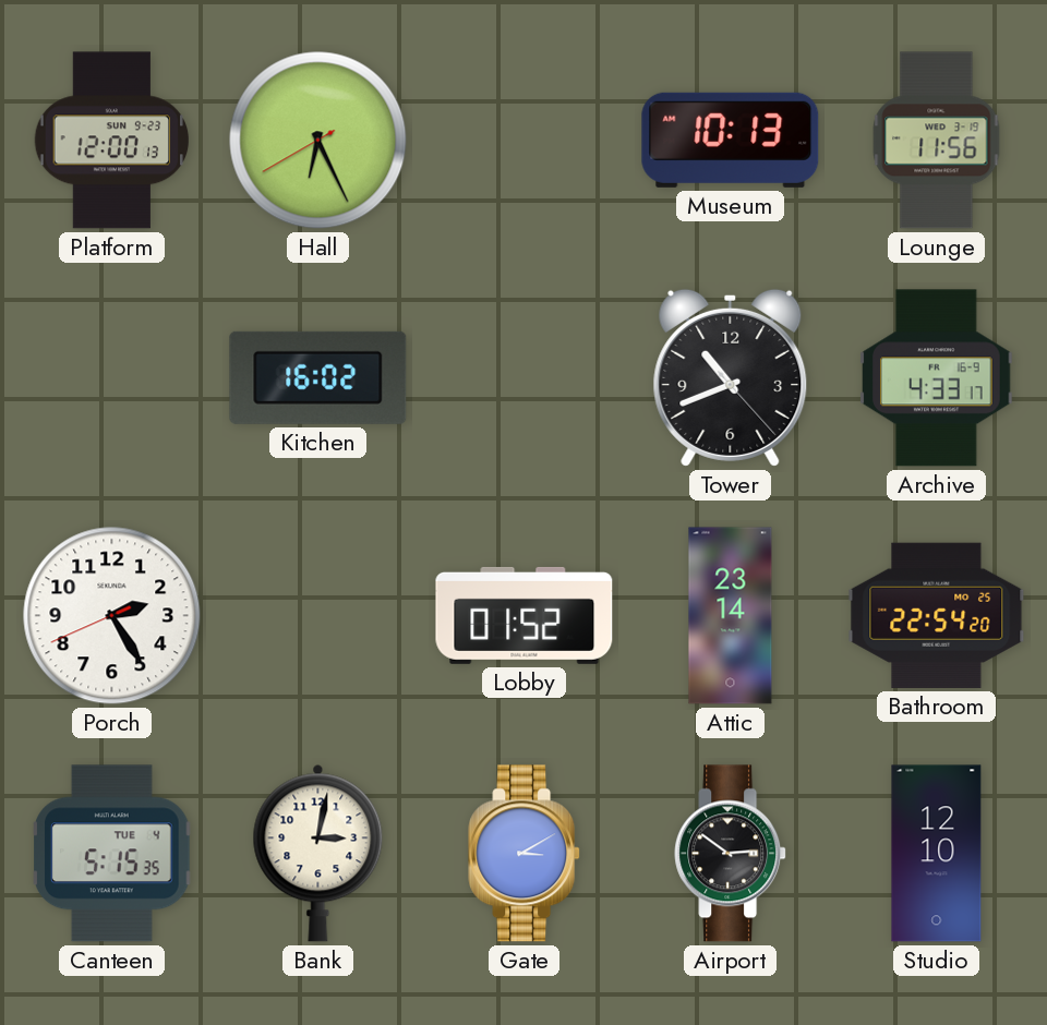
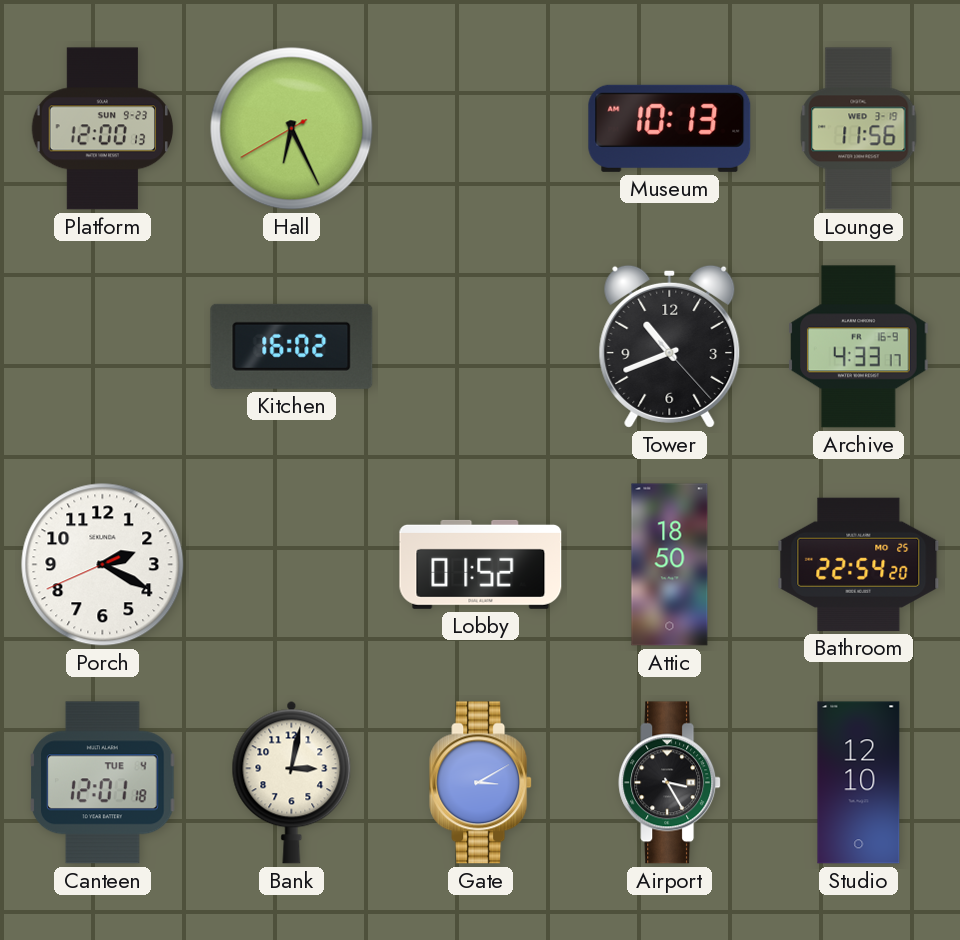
Porch: 2:24 -> 2:19 (103, 565)
Attic: 23:14 -> 18:50 (670, 565)
Canteen: 5:15 -> 12:01 (103, 783)
Airport: 2:51 -> 3:25 (670, 783)
